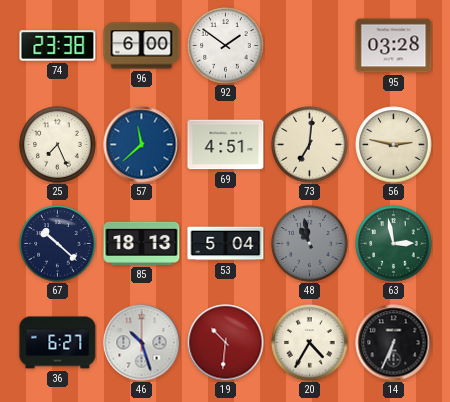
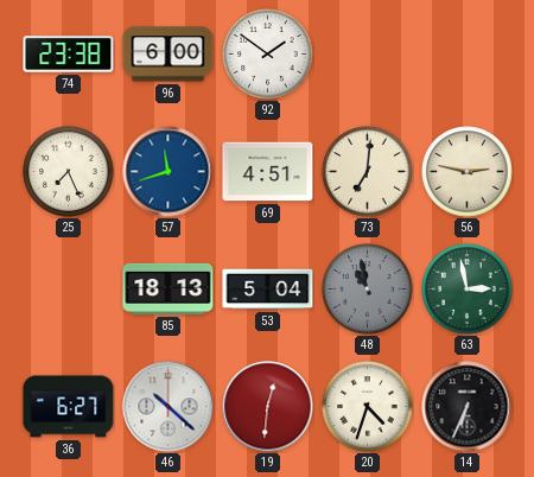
95: 03:28 -> none (394, 46)
57: 11:38 -> 11:42 (169, 172)
67: 10:22 -> none (58, 244)
46: 10:27 -> 10:22 (169, 407)
19: 10:31 -> 12:31 (268, 407)
20: 4:35 -> 4:33 (368, 407)
